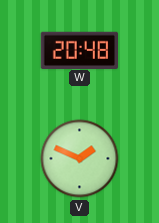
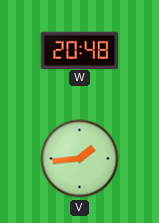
V: 1:49 -> 1:44 (80, 159)
